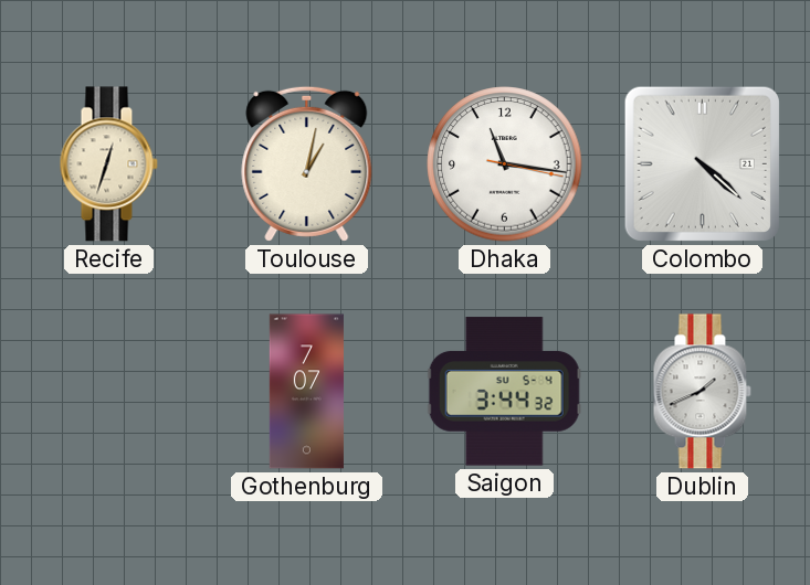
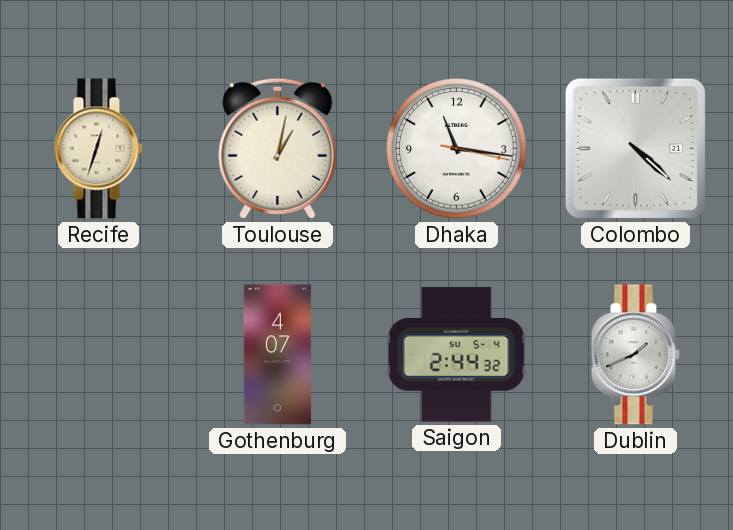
Gothenburg: 7:07 -> 4:07 (277, 355)
Saigon: 3:44 -> 2:44 (456, 355)
